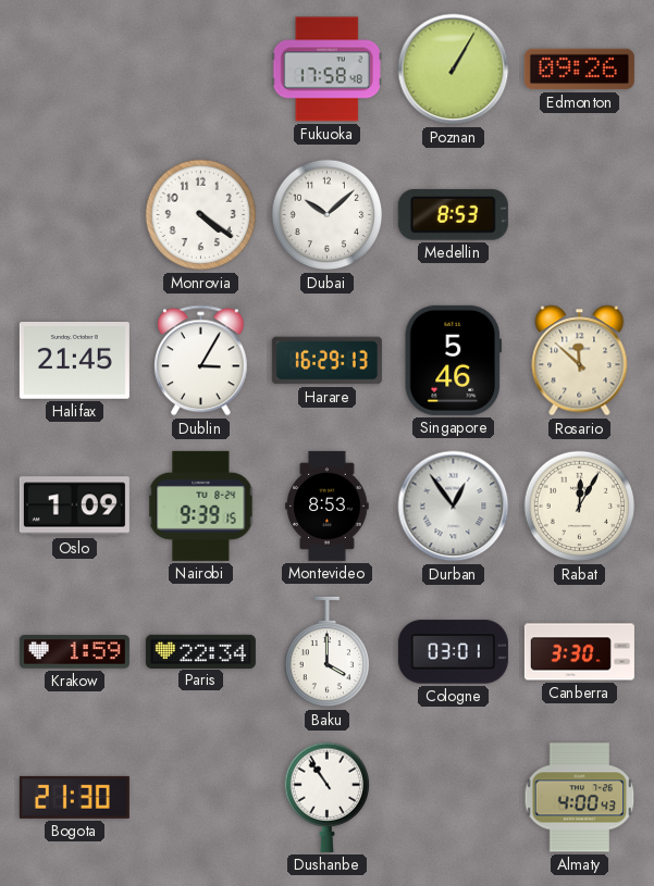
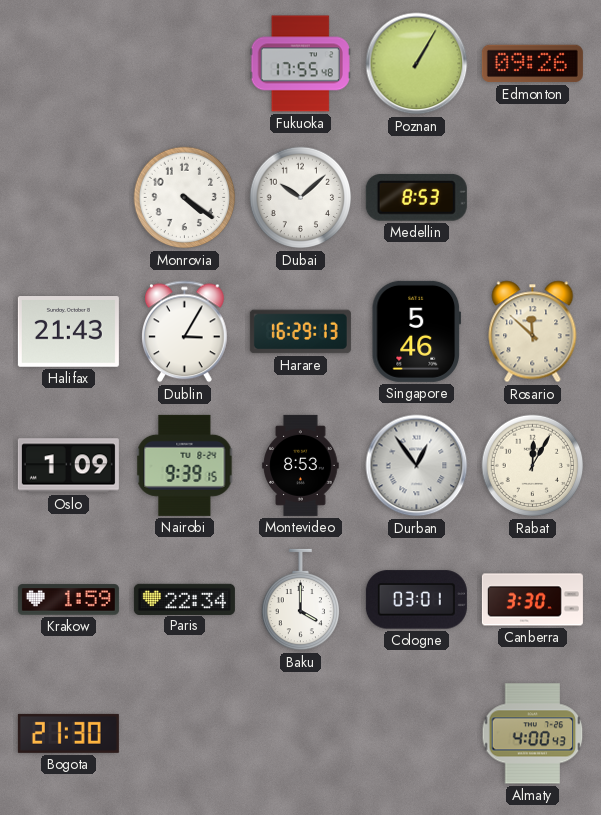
Fukuoka: 17:58 -> 17:55 (300, 64)
Halifax: 21:45 -> 21:43 (68, 332)
Dushanbe: 10:54 -> none (326, 797)
